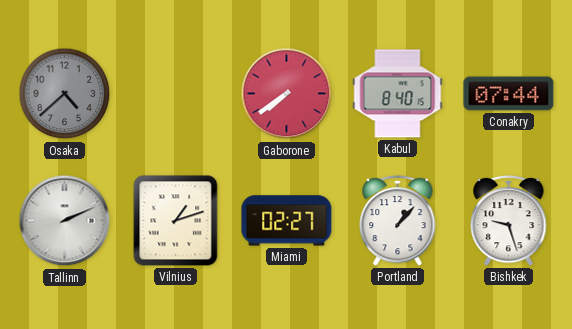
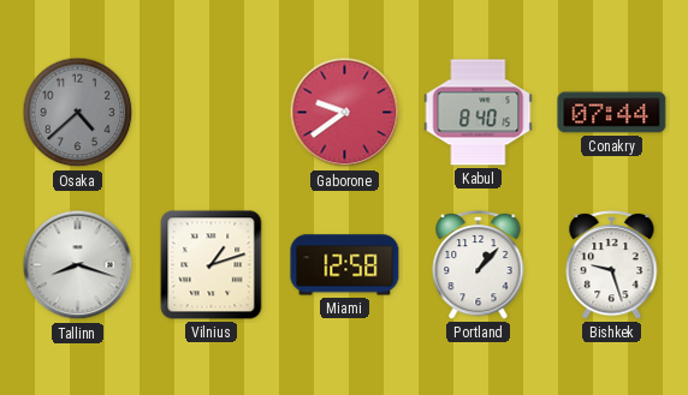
Gaborone: 7:39 -> 9:39 (345, 113)
Tallinn: 2:11 -> 8:18 (78, 265)
Miami: 02:27 -> 12:58 (345, 265)
